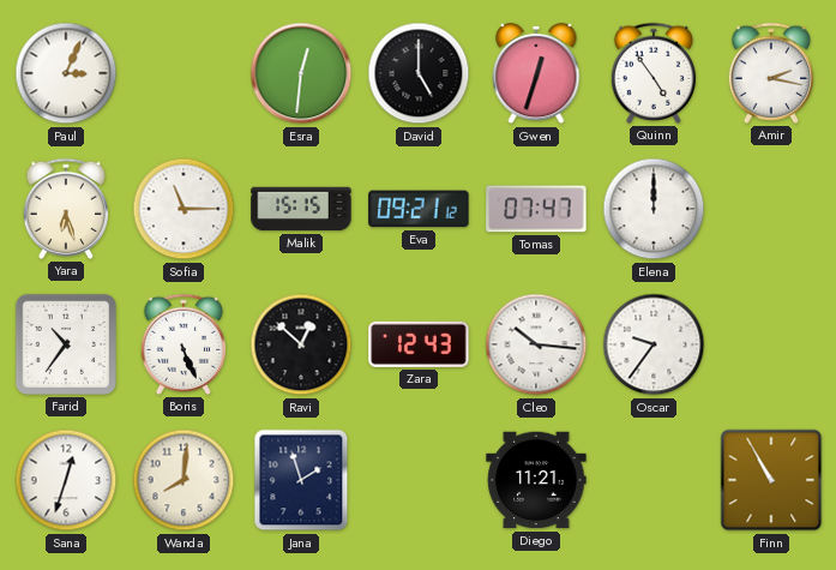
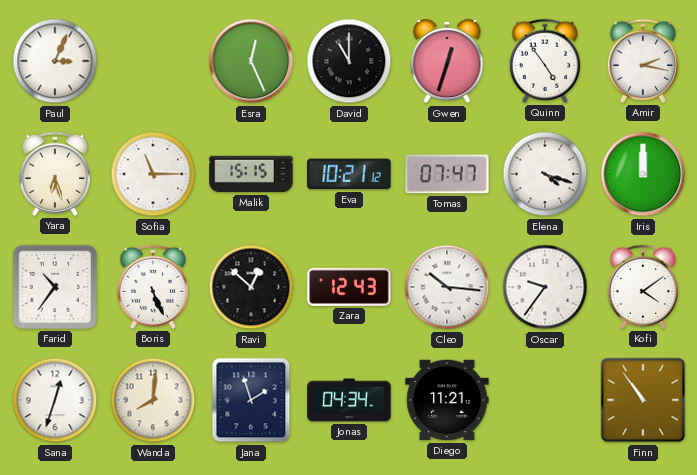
Esra: 12:31 -> 12:26 (251, 61)
David: 5:00 -> 11:00 (349, 61)
Eva: 09:21 -> 10:21 (349, 174)
Elena: 12:00 -> 4:18 (545, 174)
Iris: none -> 12:00 (643, 174)
Kofi: none -> 4:09 (643, 287)
Jonas: none -> 04:34 (349, 400)
Finn: 10:55 -> 10:54 (643, 400)
